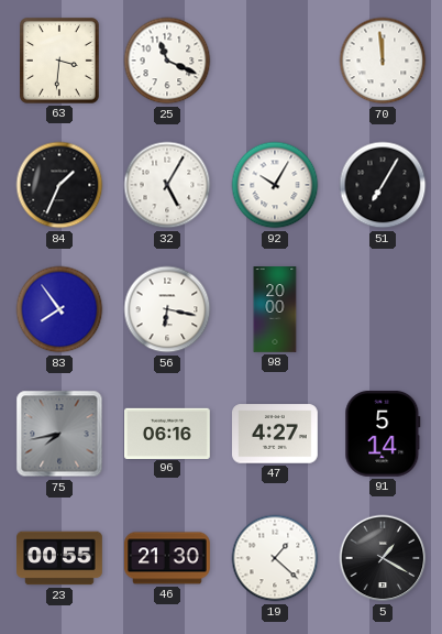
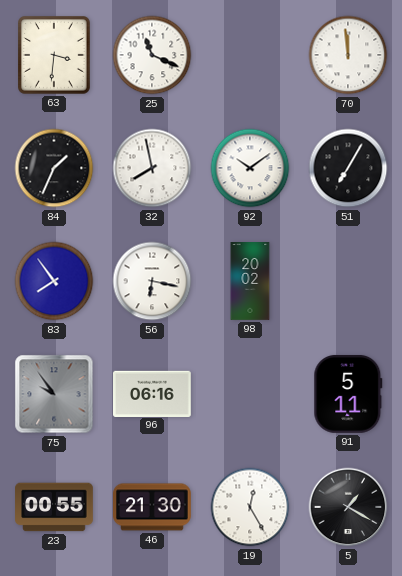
32: 5:05 -> 7:58 (152, 168)
92: 10:05 -> 10:09 (250, 168)
98: 20:00 -> 20:02 (250, 281)
75: 7:43 -> 9:54 (54, 394)
47: 4:27 -> none (276, 434)
91: 5:14 -> 5:11 (348, 394)
19: 1:22 -> 12:25 (250, 507)
